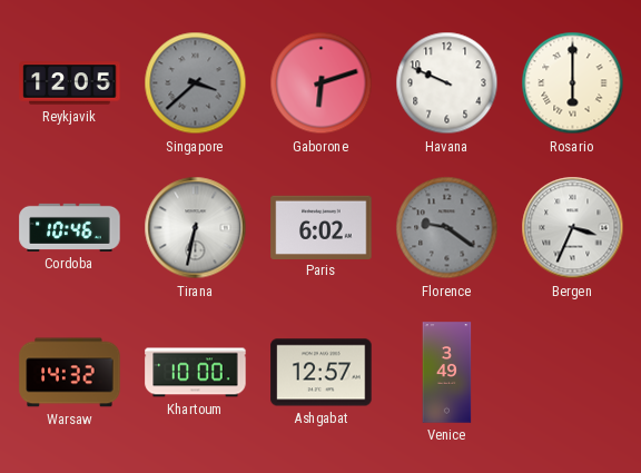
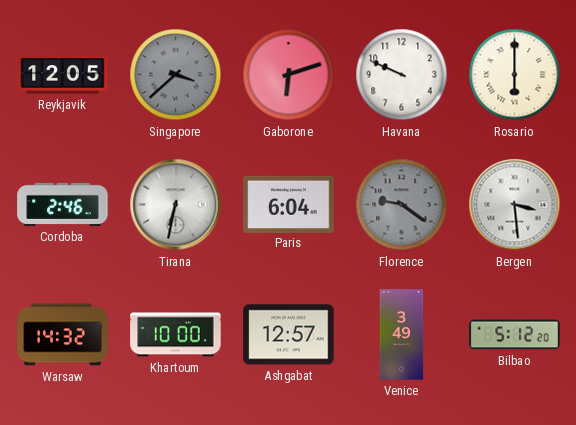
Cordoba: 10:46 -> 2:46 (63, 204)
Paris: 6:02 -> 6:04 (289, 204)
Bergen: 3:34 -> 3:29 (515, 205)
Bilbao: none -> 5:12 (515, 335)
